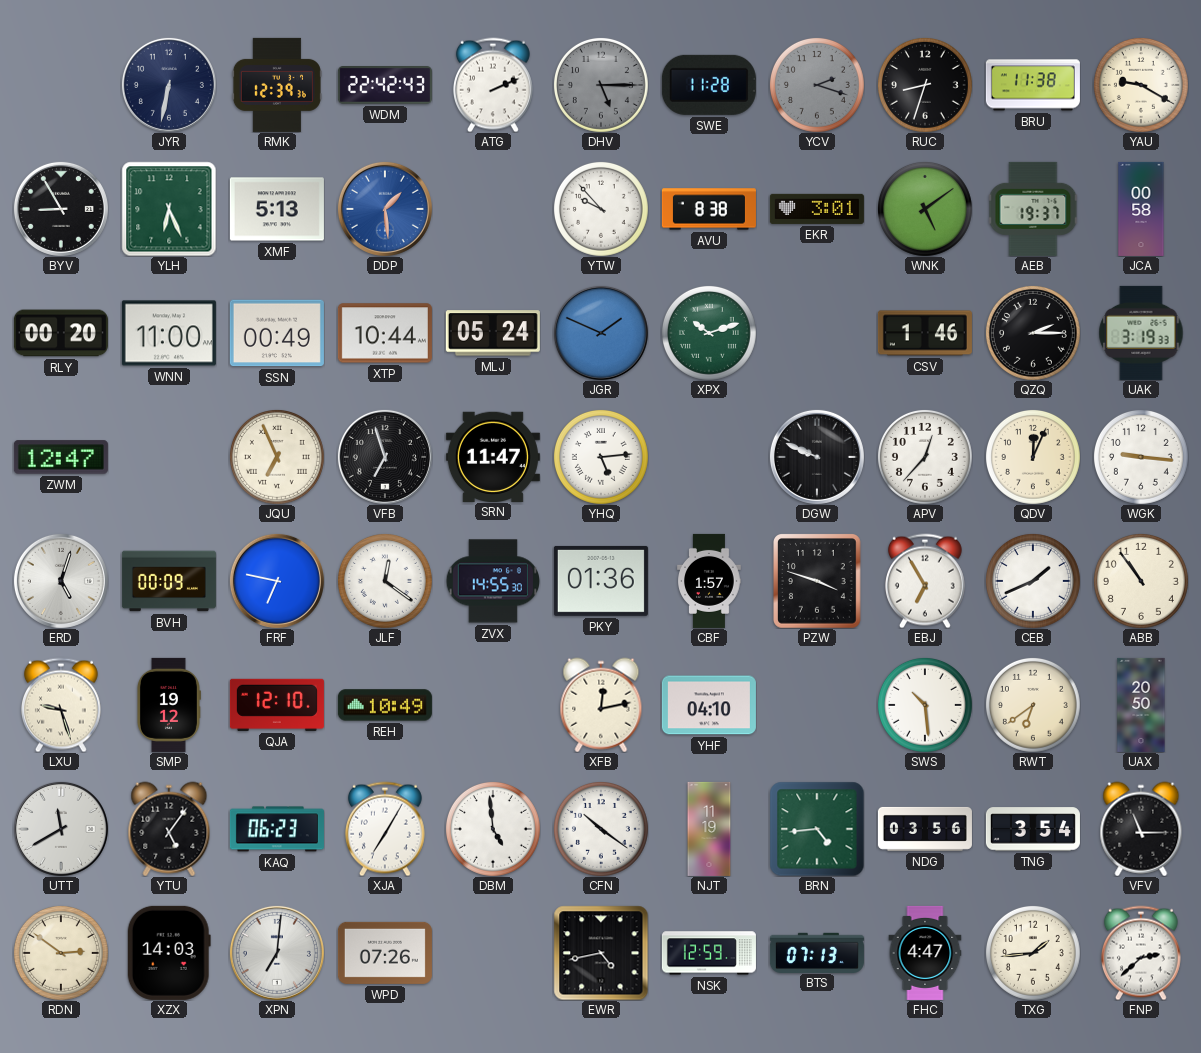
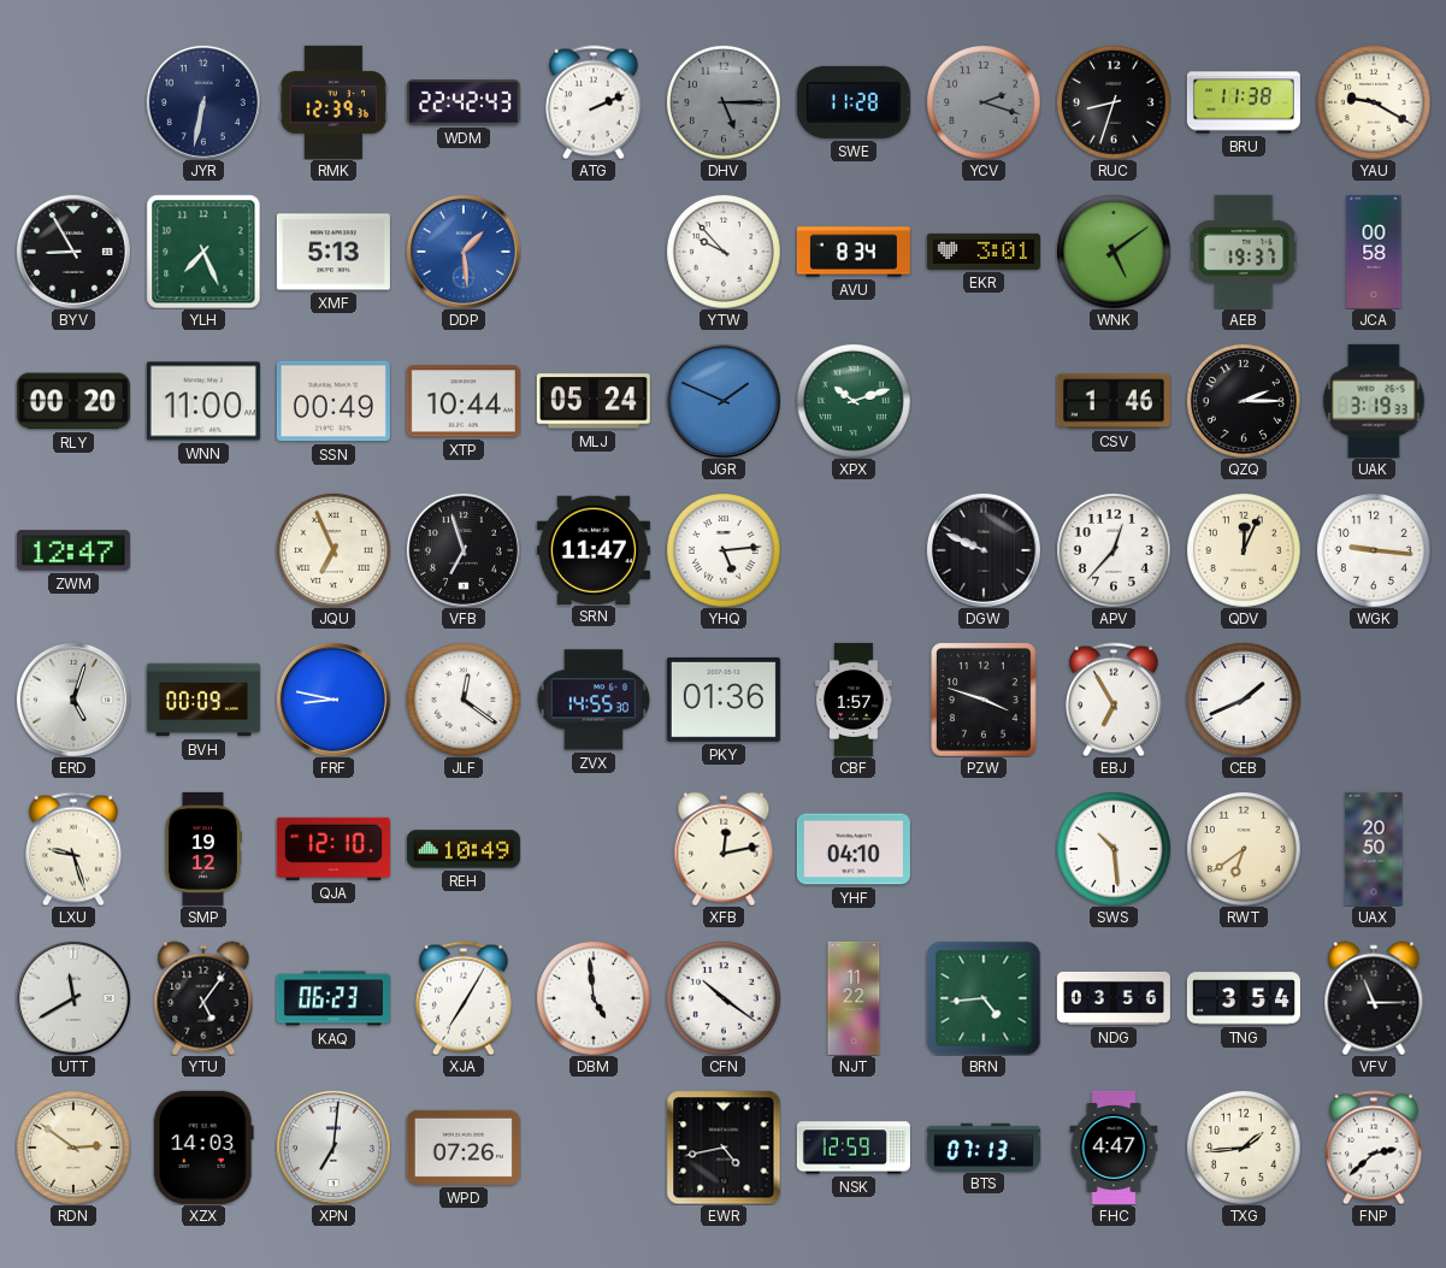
YLH: 6:26 -> 7:26 (203, 252)
AVU: 8:38 -> 8:34 (854, 252)
FRF: 6:47 -> 8:47 (334, 700)
ABB: 10:54 -> none (1141, 581)
NJT: 11:19 -> 11:22 (854, 998)
